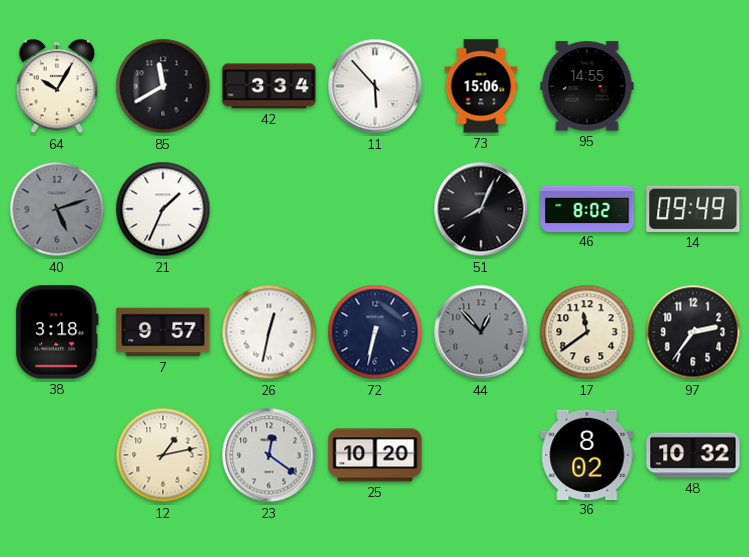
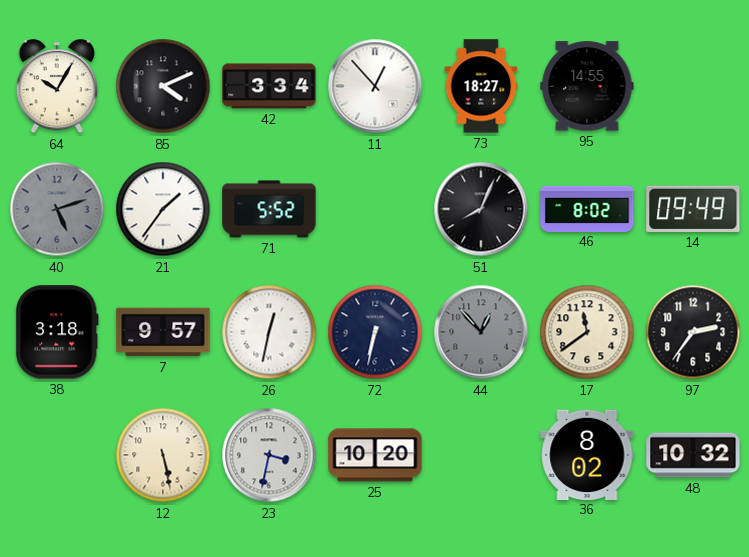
85: 11:40 -> 4:11 (163, 86)
11: 5:53 -> 12:53 (375, 86)
73: 15:06 -> 18:27 (481, 86)
21: 1:34 -> 1:36 (163, 209)
71: none -> 5:52 (269, 209)
12: 1:13 -> 5:28 (163, 455)
23: 12:21 -> 3:32 (269, 455)
